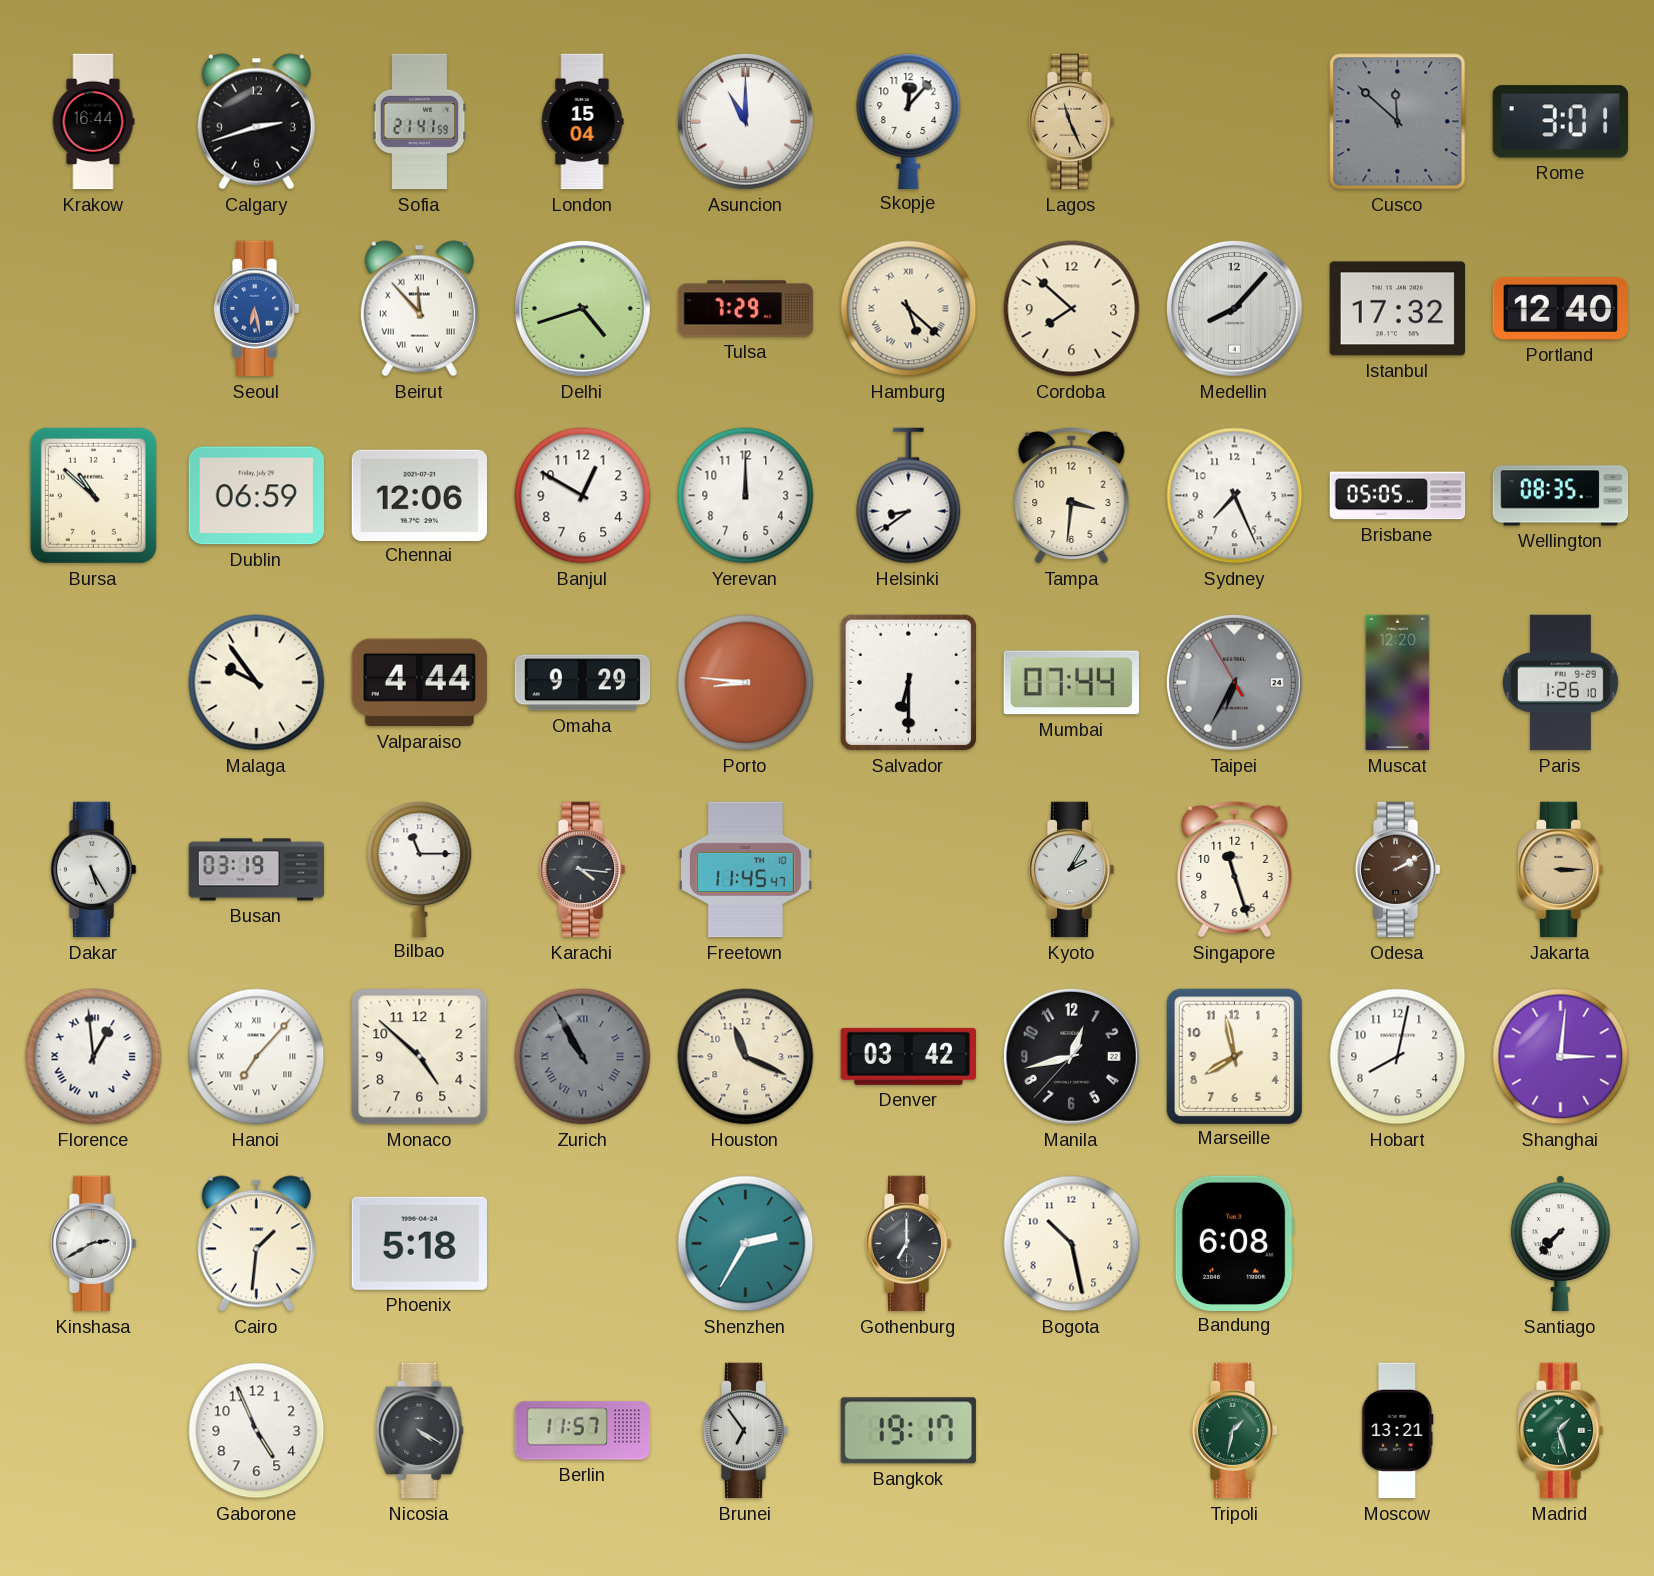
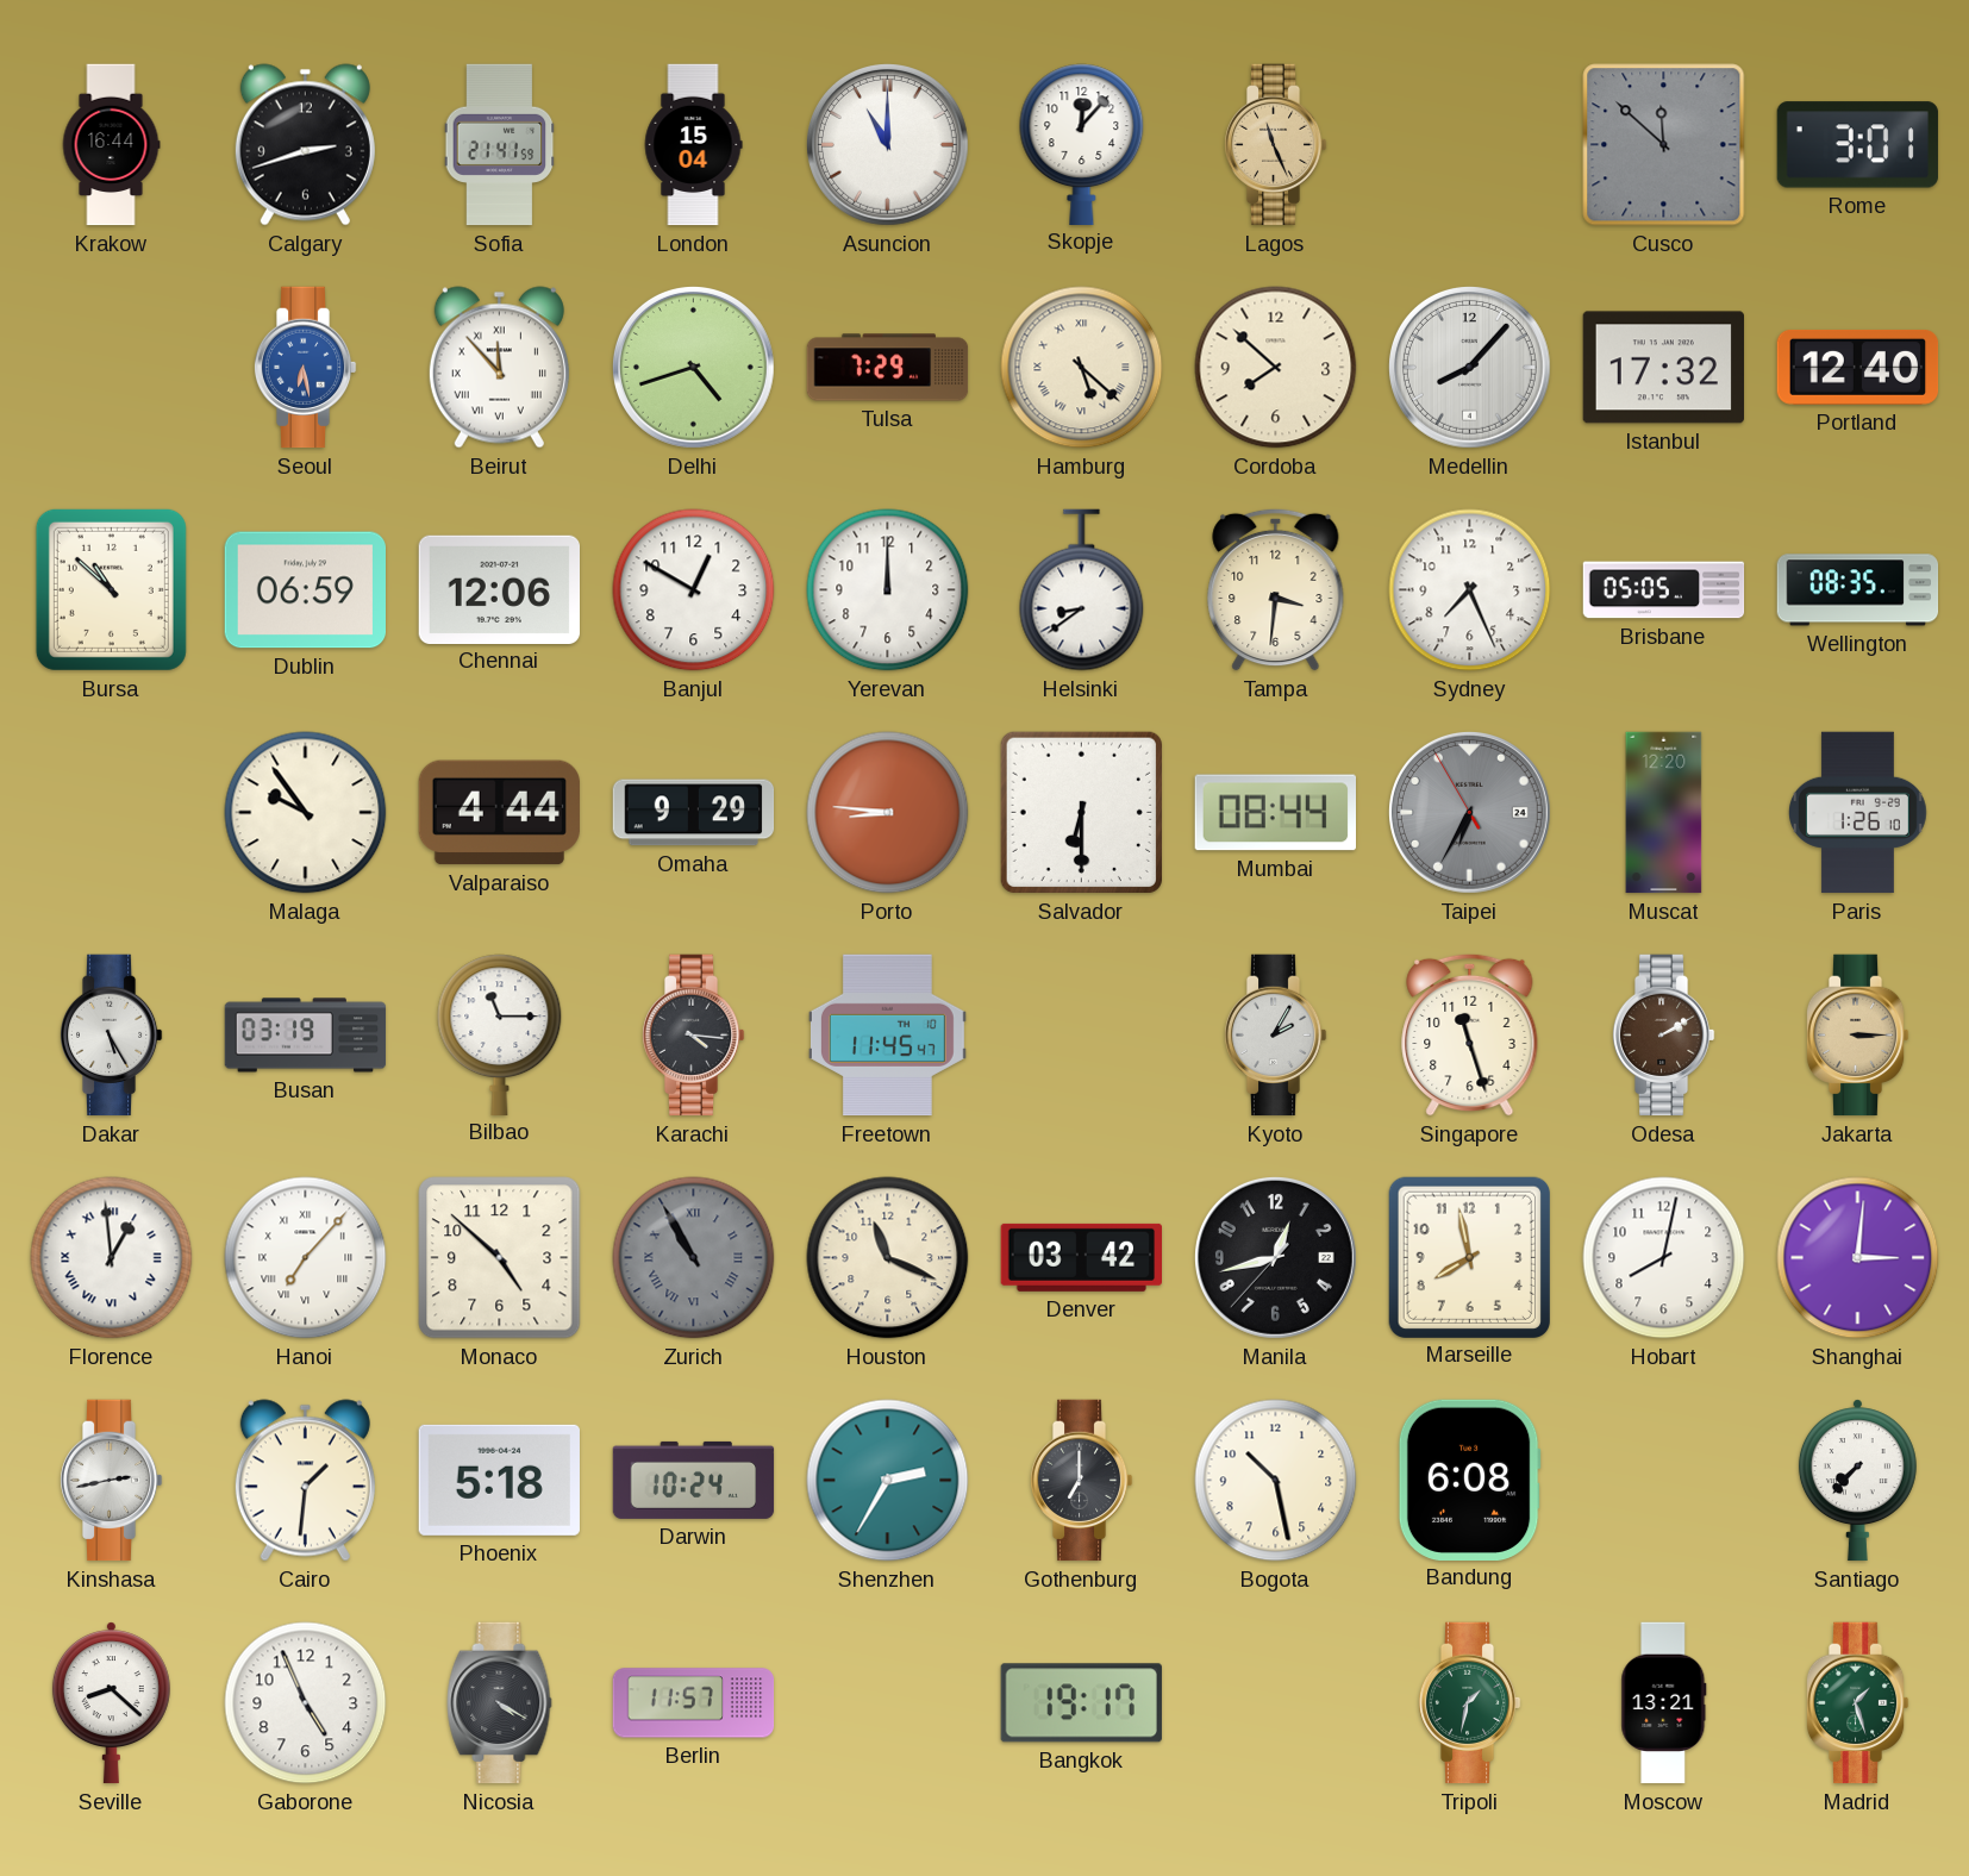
Mumbai: 07:44 -> 08:44 (1275, 813)
Kinshasa: 2:40 -> 2:43 (111, 1481)
Darwin: none -> 10:24 (694, 1480)
Seville: none -> 8:22 (111, 1703)
Brunei: 6:54 -> none (745, 1431)
